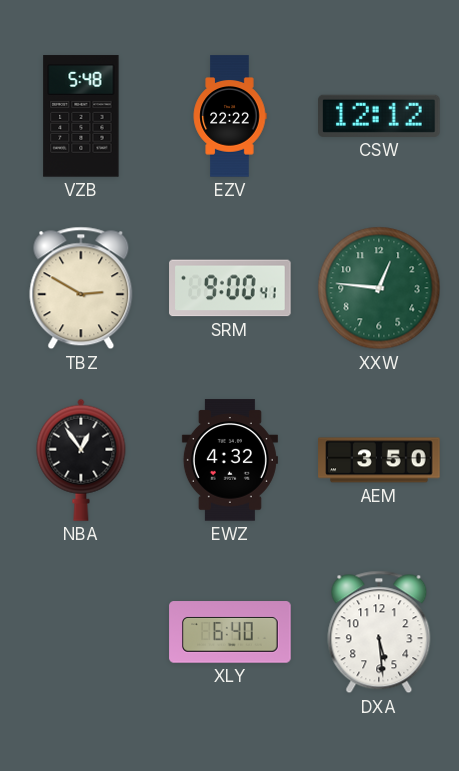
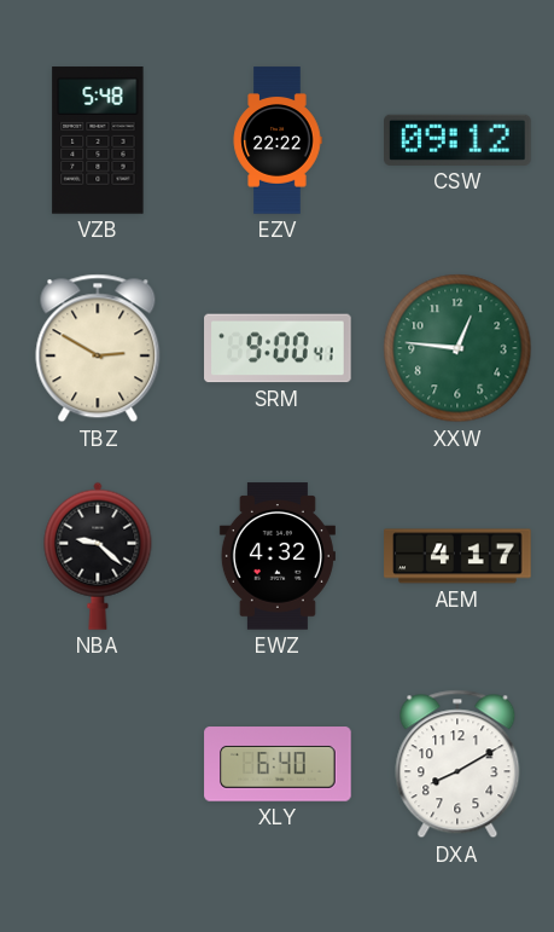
CSW: 12:12 -> 09:12 (457, 140)
NBA: 12:54 -> 9:22 (98, 556)
AEM: 3:50 -> 4:17 (457, 556)
DXA: 5:29 -> 8:10 (457, 764)
